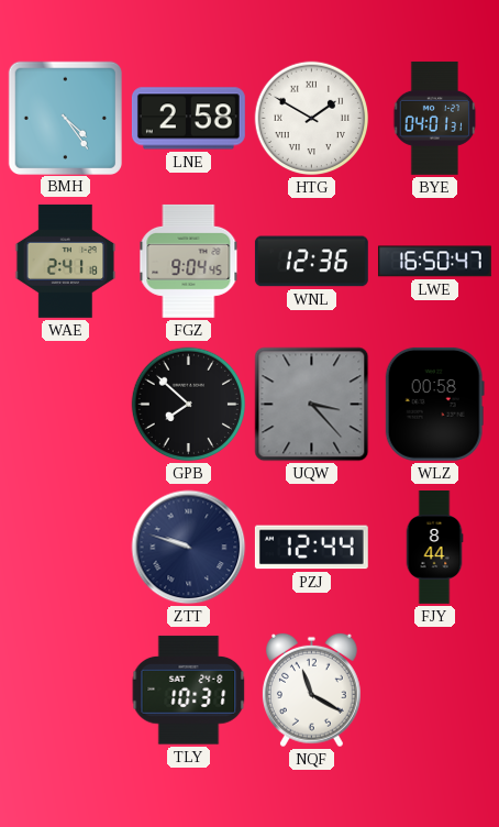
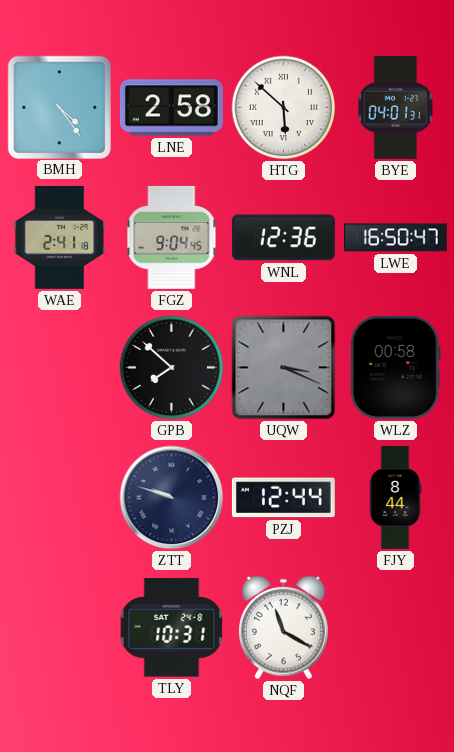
HTG: 1:50 -> 5:52 (284, 108)
UQW: 3:23 -> 3:19 (284, 368)
